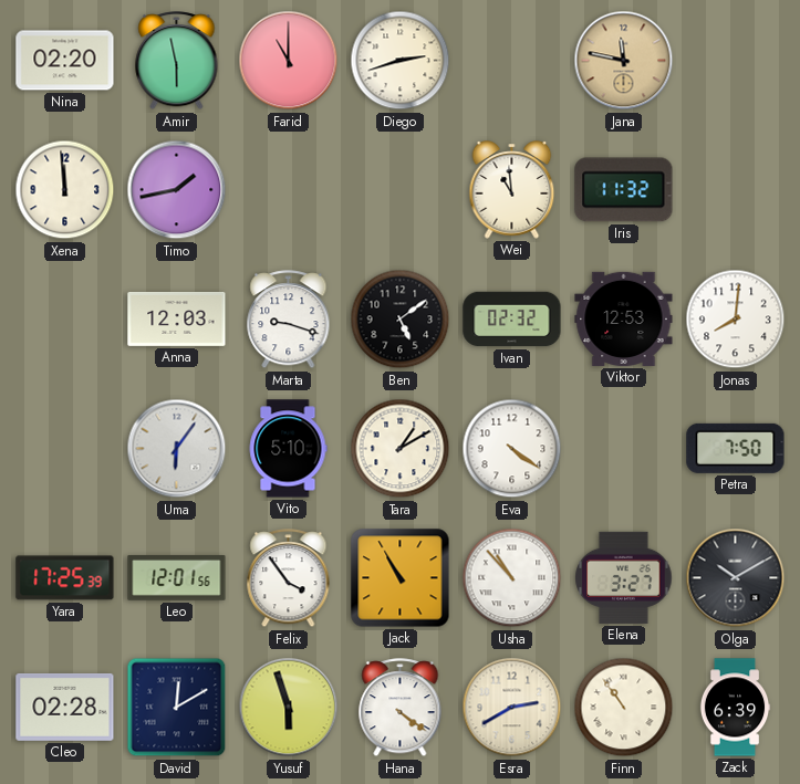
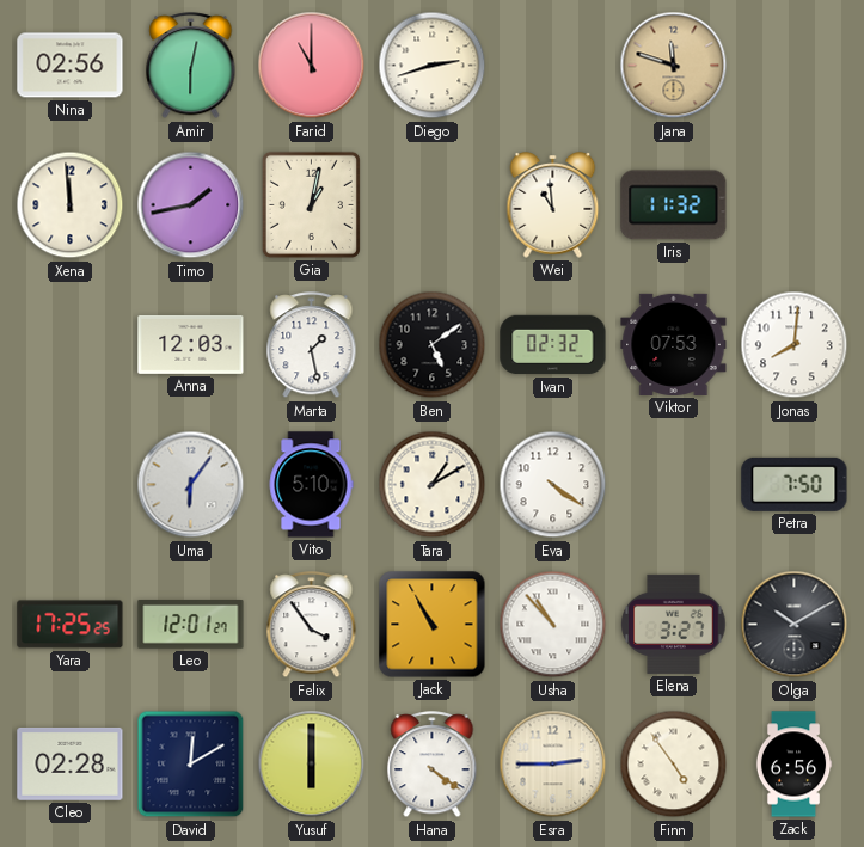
Nina: 02:20 -> 02:56 (71, 66)
Amir: 5:58 -> 6:02 (191, 66)
Jana: 11:47 -> 11:48 (674, 66)
Gia: none -> 1:02 (311, 204)
Marta: 9:18 -> 1:28 (312, 345)
Viktor: 12:53 -> 07:53 (674, 344)
Yara: 17:25:39 -> 17:25:25 (71, 625)
Leo: 12:01:56 -> 12:01:27 (191, 625)
Yusuf: 5:57 -> 6:00 (312, 765)
Esra: 2:40 -> 2:45 (553, 765)
Finn: 10:54 -> 4:54 (674, 765)
Zack: 6:39 -> 6:56 (793, 765)
